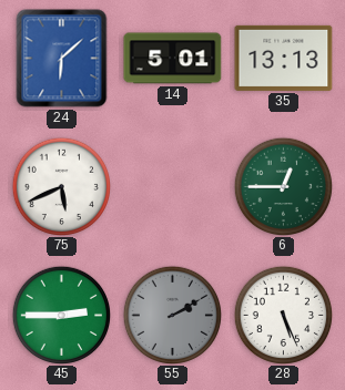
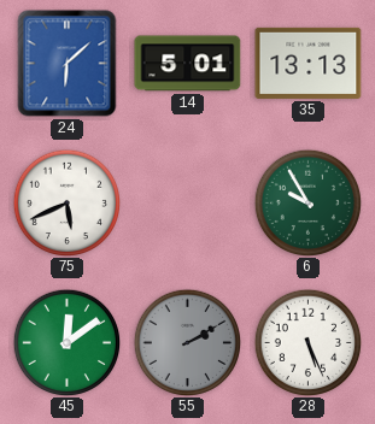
6: 12:45 -> 9:55 (307, 202)
45: 2:45 -> 12:09 (66, 342)
